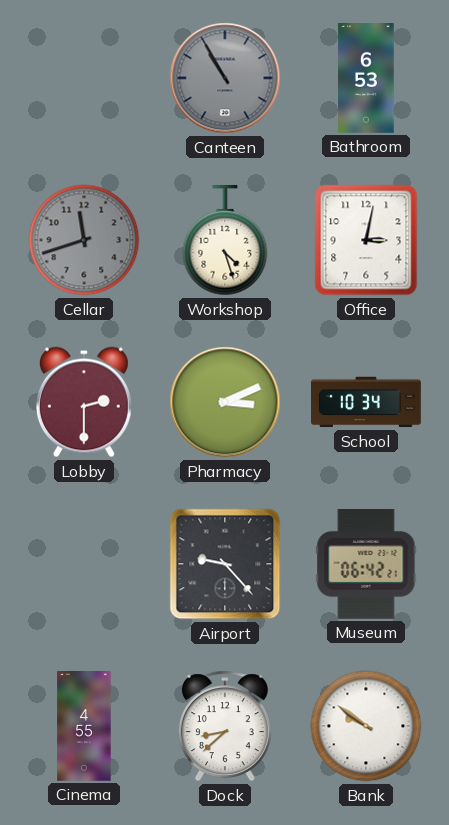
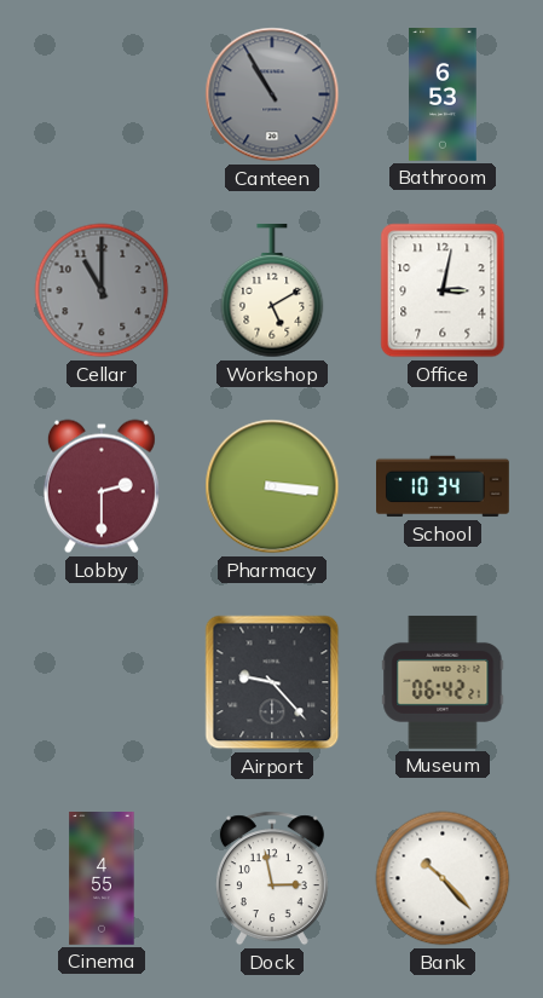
Cellar: 11:42 -> 11:00 (102, 290)
Workshop: 4:27 -> 5:10 (272, 290)
Pharmacy: 3:11 -> 3:16 (272, 486)
Dock: 8:38 -> 2:58 (272, 878)
Bank: 9:51 -> 10:23 (443, 878)
